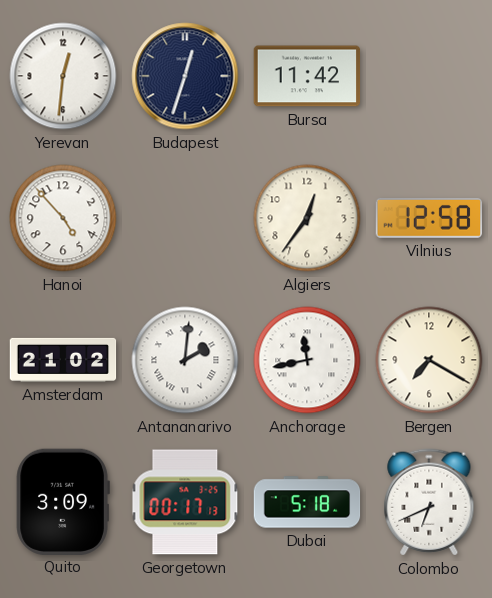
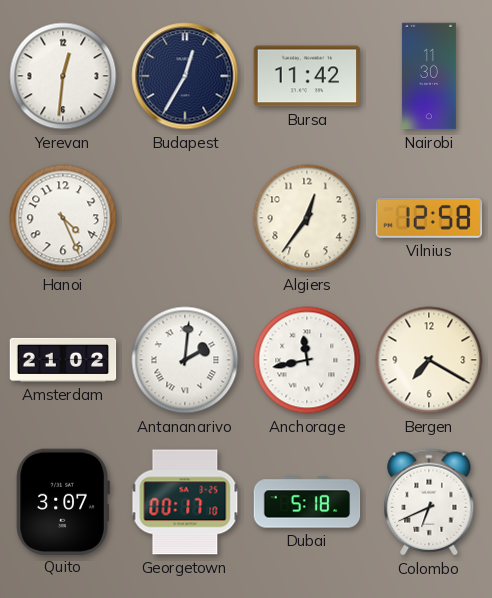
Budapest: 12:33 -> 12:35 (185, 76)
Nairobi: none -> 11:30 (429, 76)
Hanoi: 4:53 -> 4:26 (63, 218)
Quito: 3:09 -> 3:07 (63, 501)
Georgetown: 00:17:13 -> 00:17:10 (185, 502)
